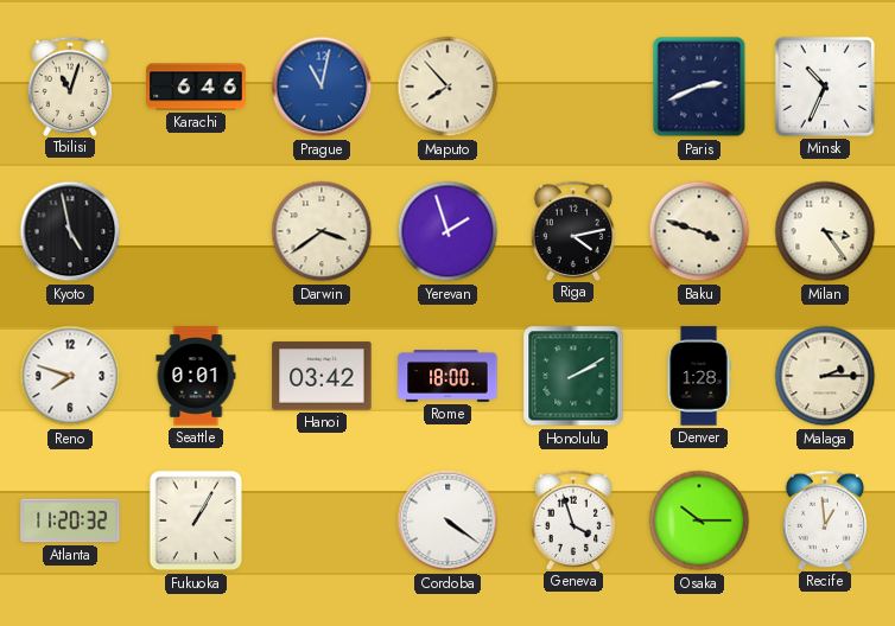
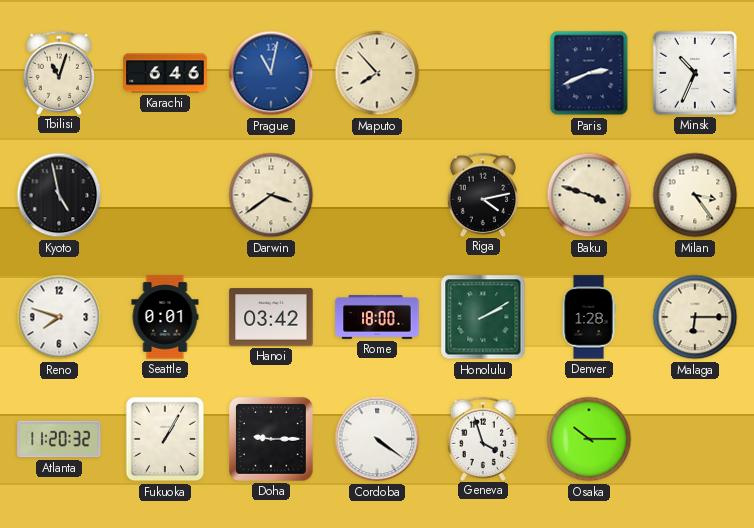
Yerevan: 1:57 -> none (448, 231)
Malaga: 2:15 -> 6:15 (695, 317)
Doha: none -> 9:15 (272, 440)
Recife: 12:59 -> none (825, 519)
